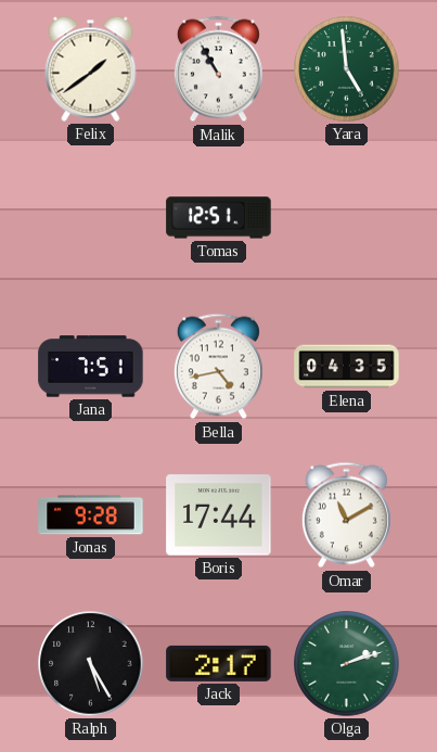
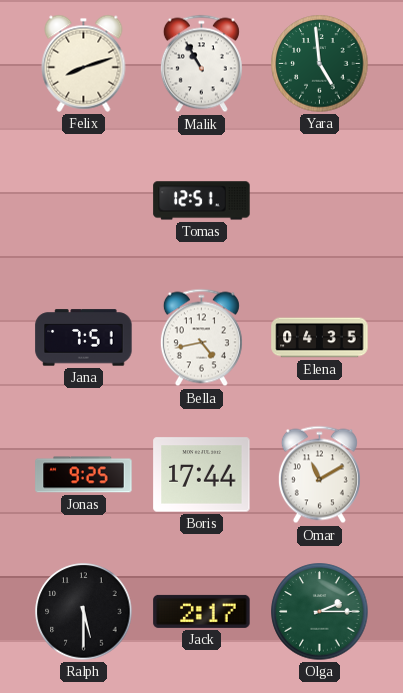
Felix: 1:39 -> 8:12 (84, 63)
Jonas: 9:28 -> 9:25 (84, 475)
Ralph: 5:25 -> 5:30 (84, 612)
Olga: 2:12 -> 2:15 (320, 612)
